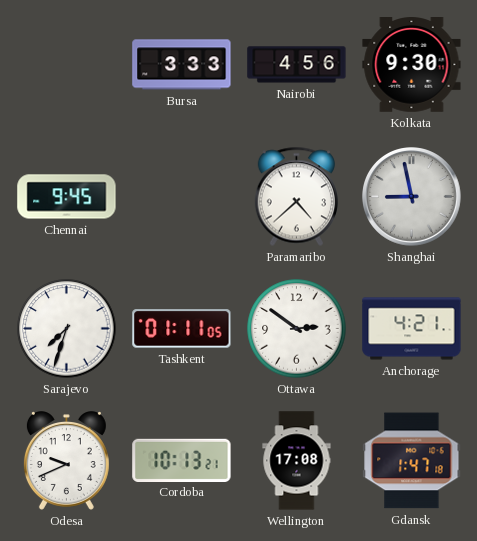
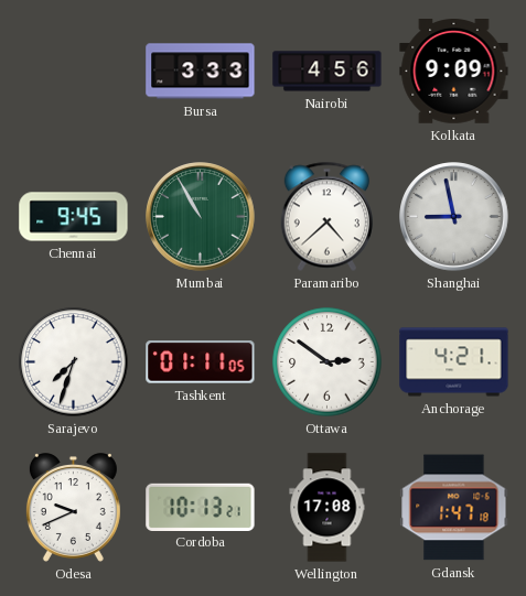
Kolkata: 9:30 -> 9:09 (454, 72)
Mumbai: none -> 10:55 (201, 217)
